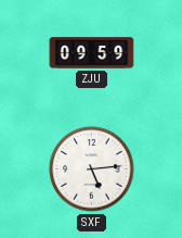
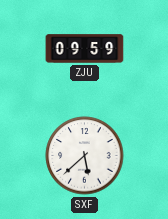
SXF: 5:14 -> 5:38 (85, 156)
